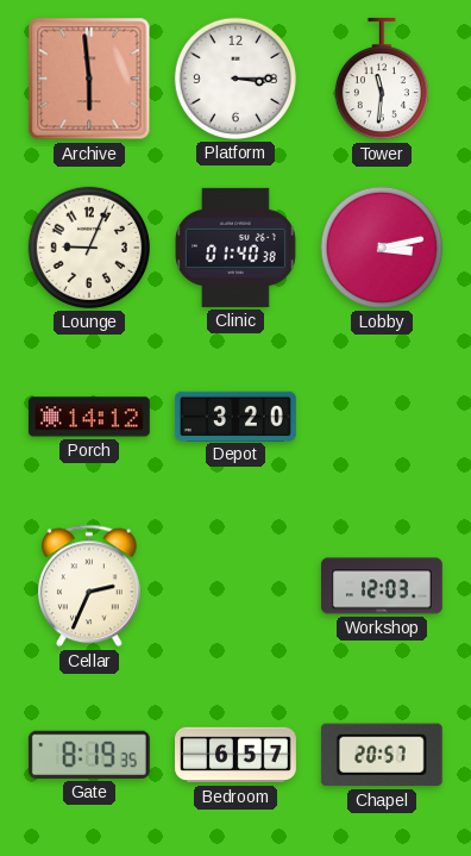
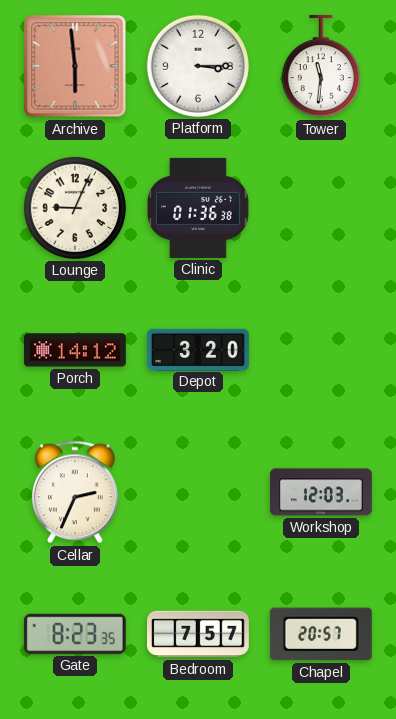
Clinic: 01:40 -> 01:36 (199, 208)
Lobby: 3:13 -> none (382, 248)
Gate: 8:19 -> 8:23 (75, 634)
Bedroom: 6:57 -> 7:57 (199, 634)
